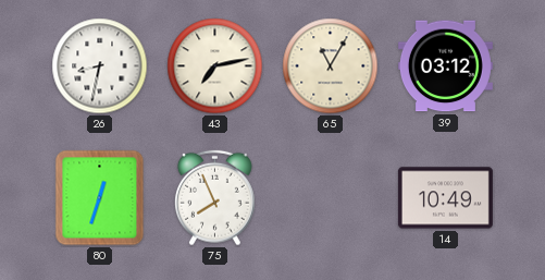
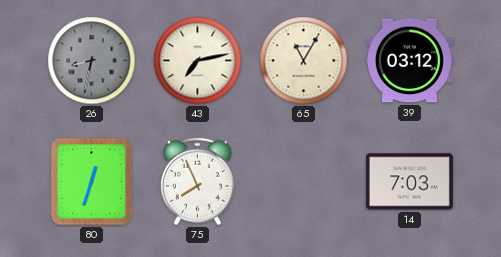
26 dial: white -> grey (92, 61)
14: 10:49 -> 7:03 (409, 182)
